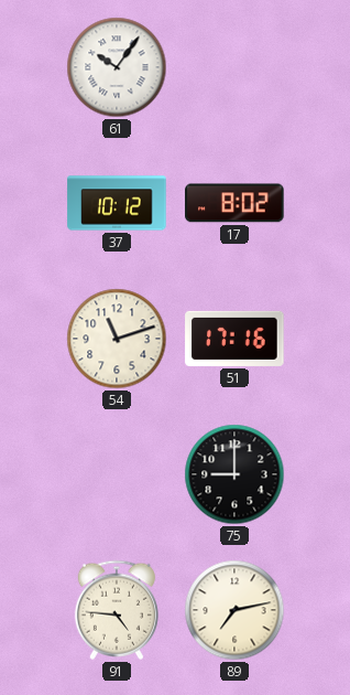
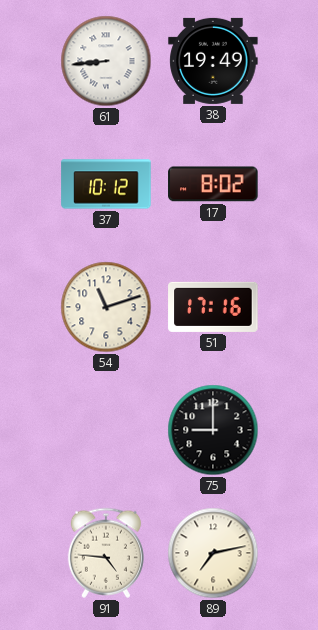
61: 10:06 -> 8:44 (106, 61)
38: none -> 19:49 (213, 61)
